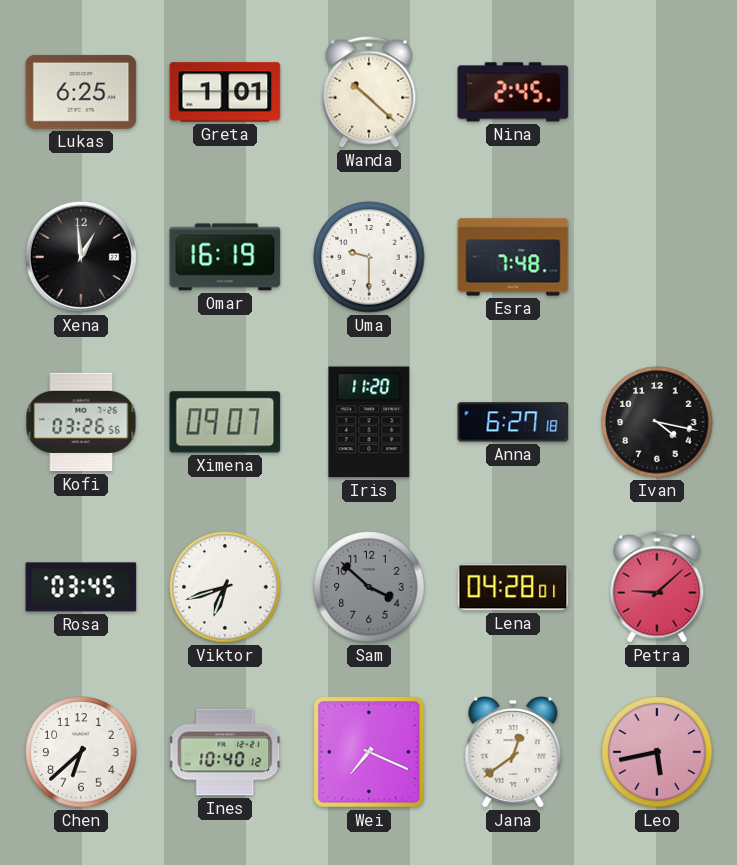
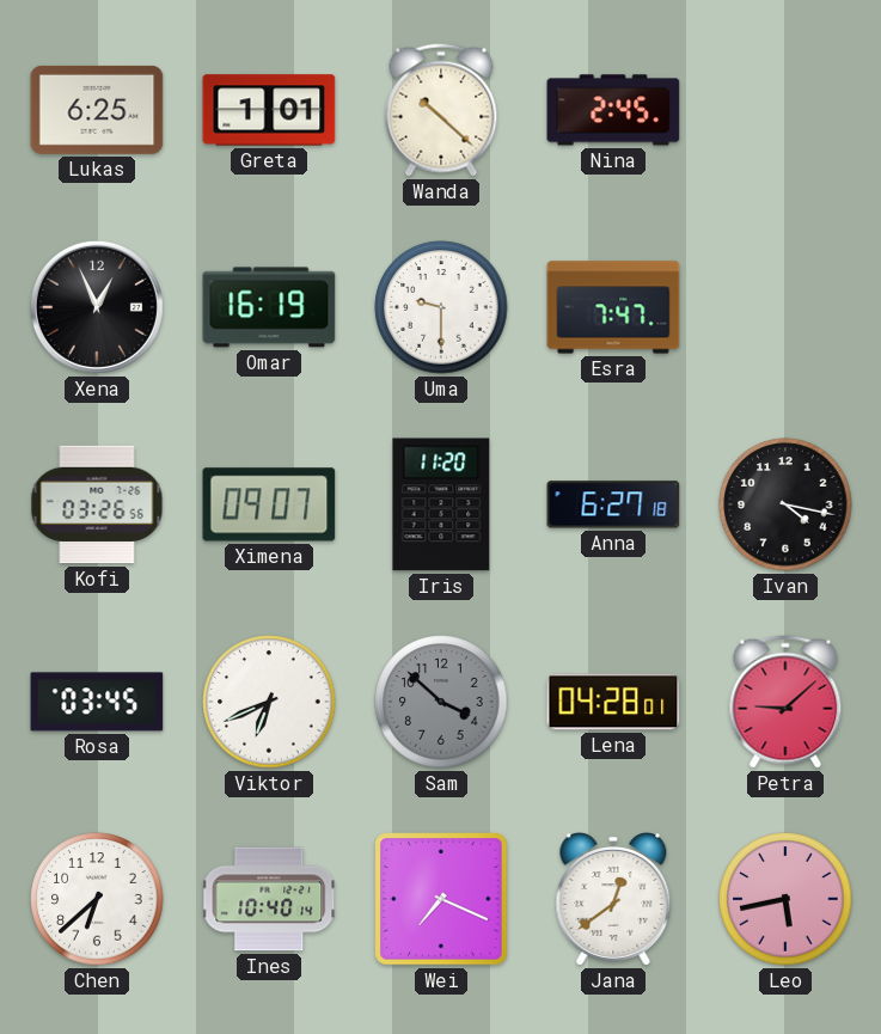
Xena: 12:59 -> 12:56 (97, 307)
Esra: 7:48 -> 7:47 (613, 307)
Viktor: 6:42 -> 6:41 (269, 702)
Ines: 10:40:12 -> 10:40:14 (270, 899)
